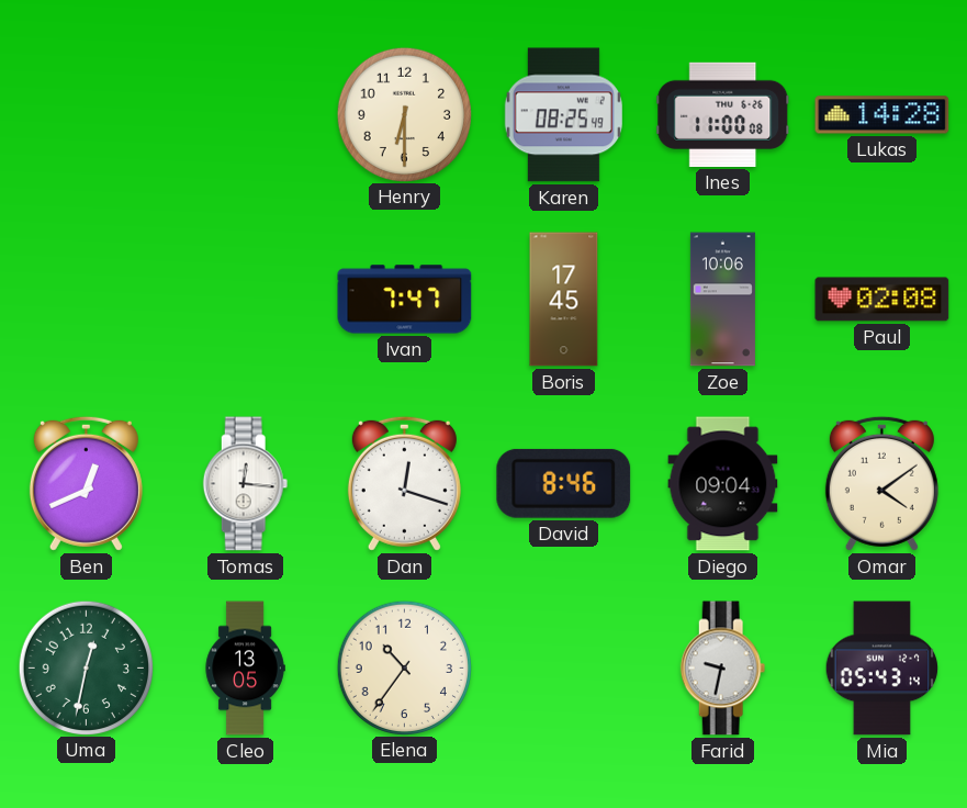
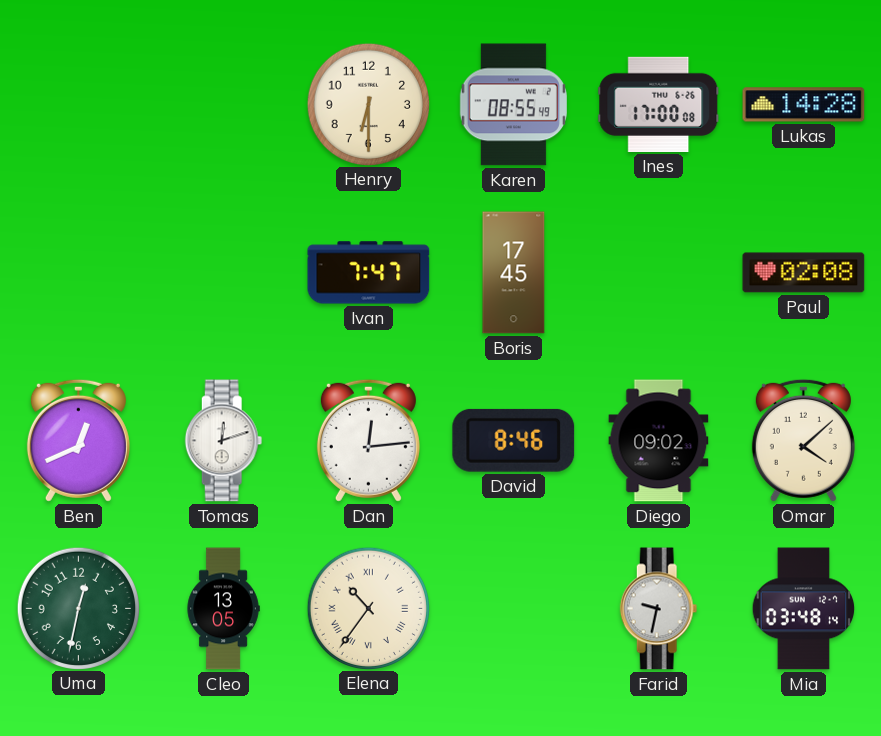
Karen: 08:25 -> 08:55 (513, 105)
Ines: 11:00 -> 17:00 (659, 104)
Zoe: 10:06 -> none (722, 300)
Tomas: 12:16 -> 12:12 (224, 441)
Dan: 12:18 -> 12:14 (368, 440)
Diego: 09:04 -> 09:02 (659, 441)
Omar: 4:09 -> 4:08 (803, 440)
Elena numerals: Arabic -> Roman (368, 608)
Mia: 05:43 -> 03:48 (804, 609)
